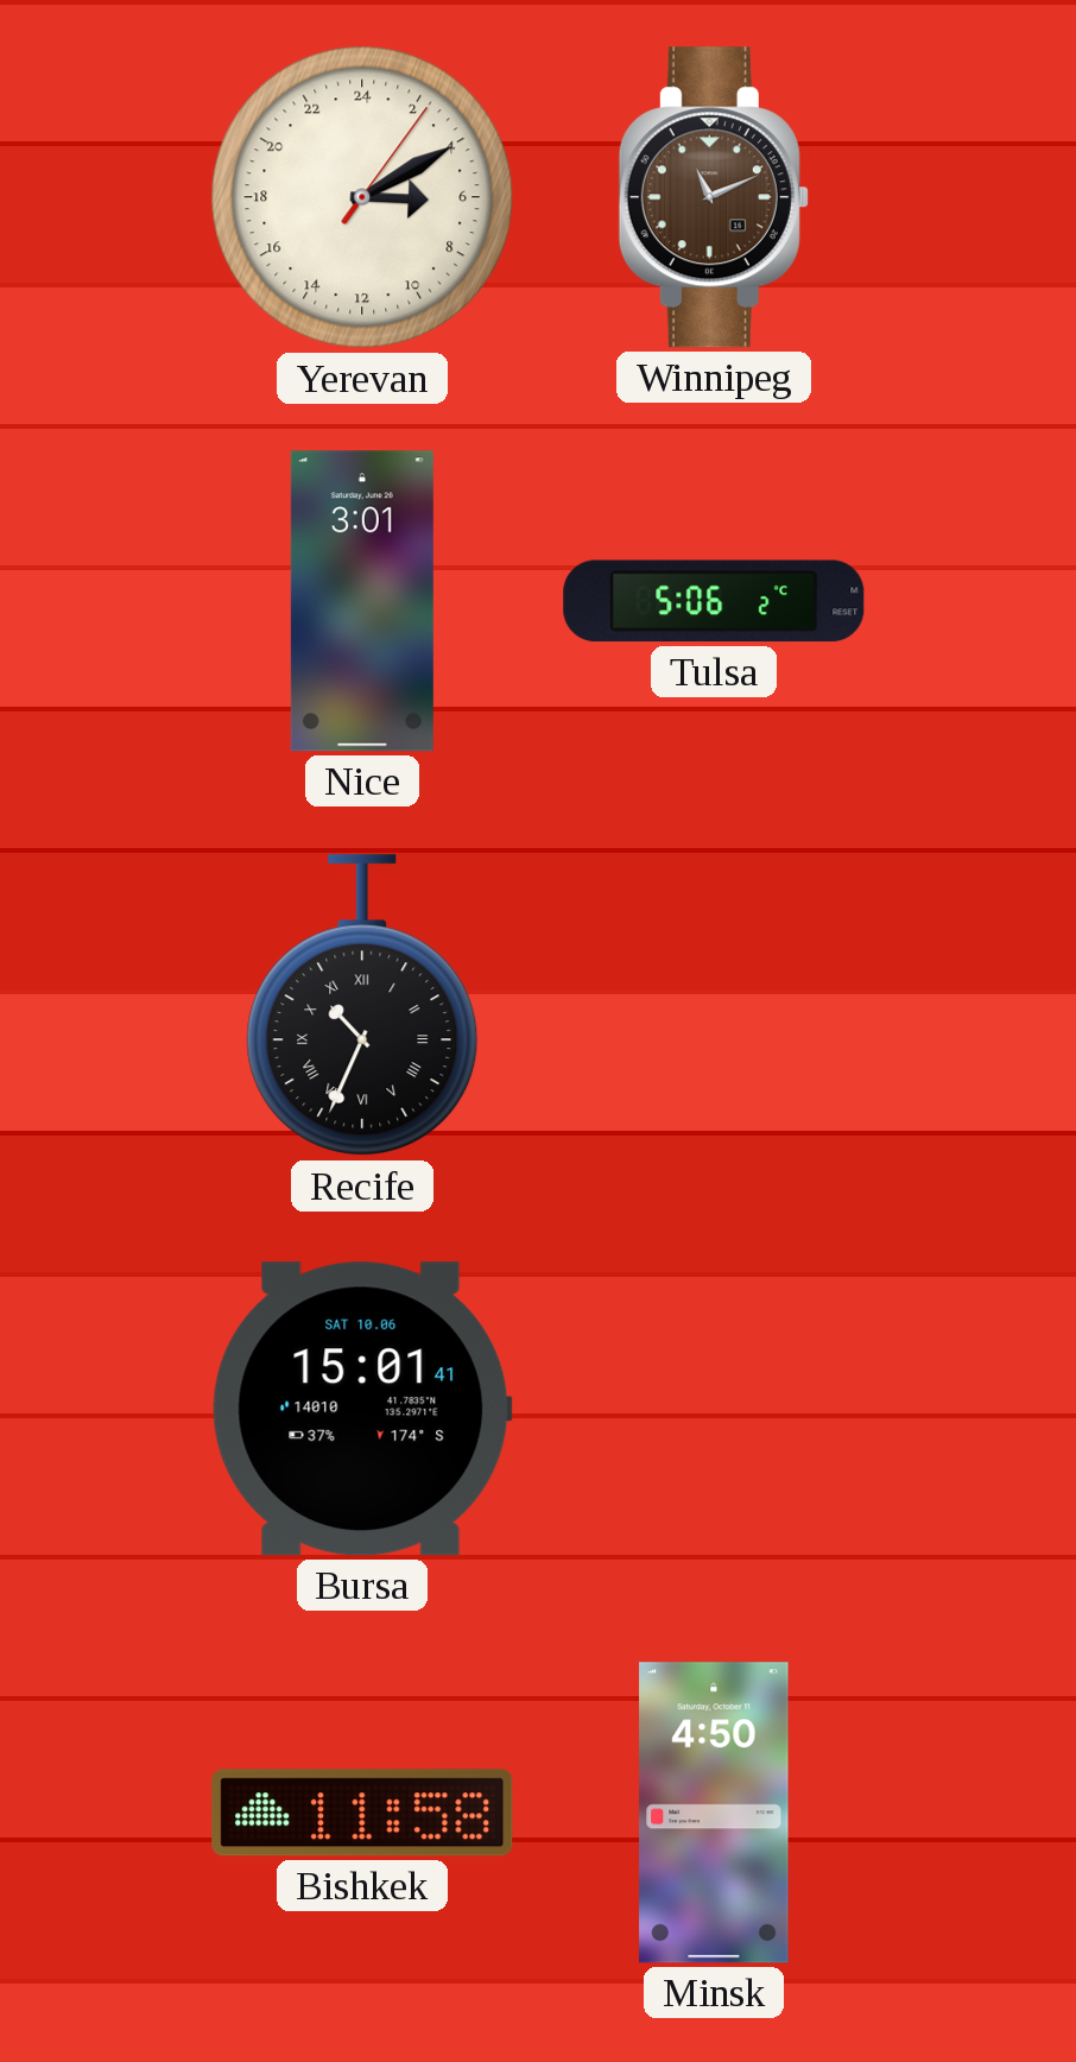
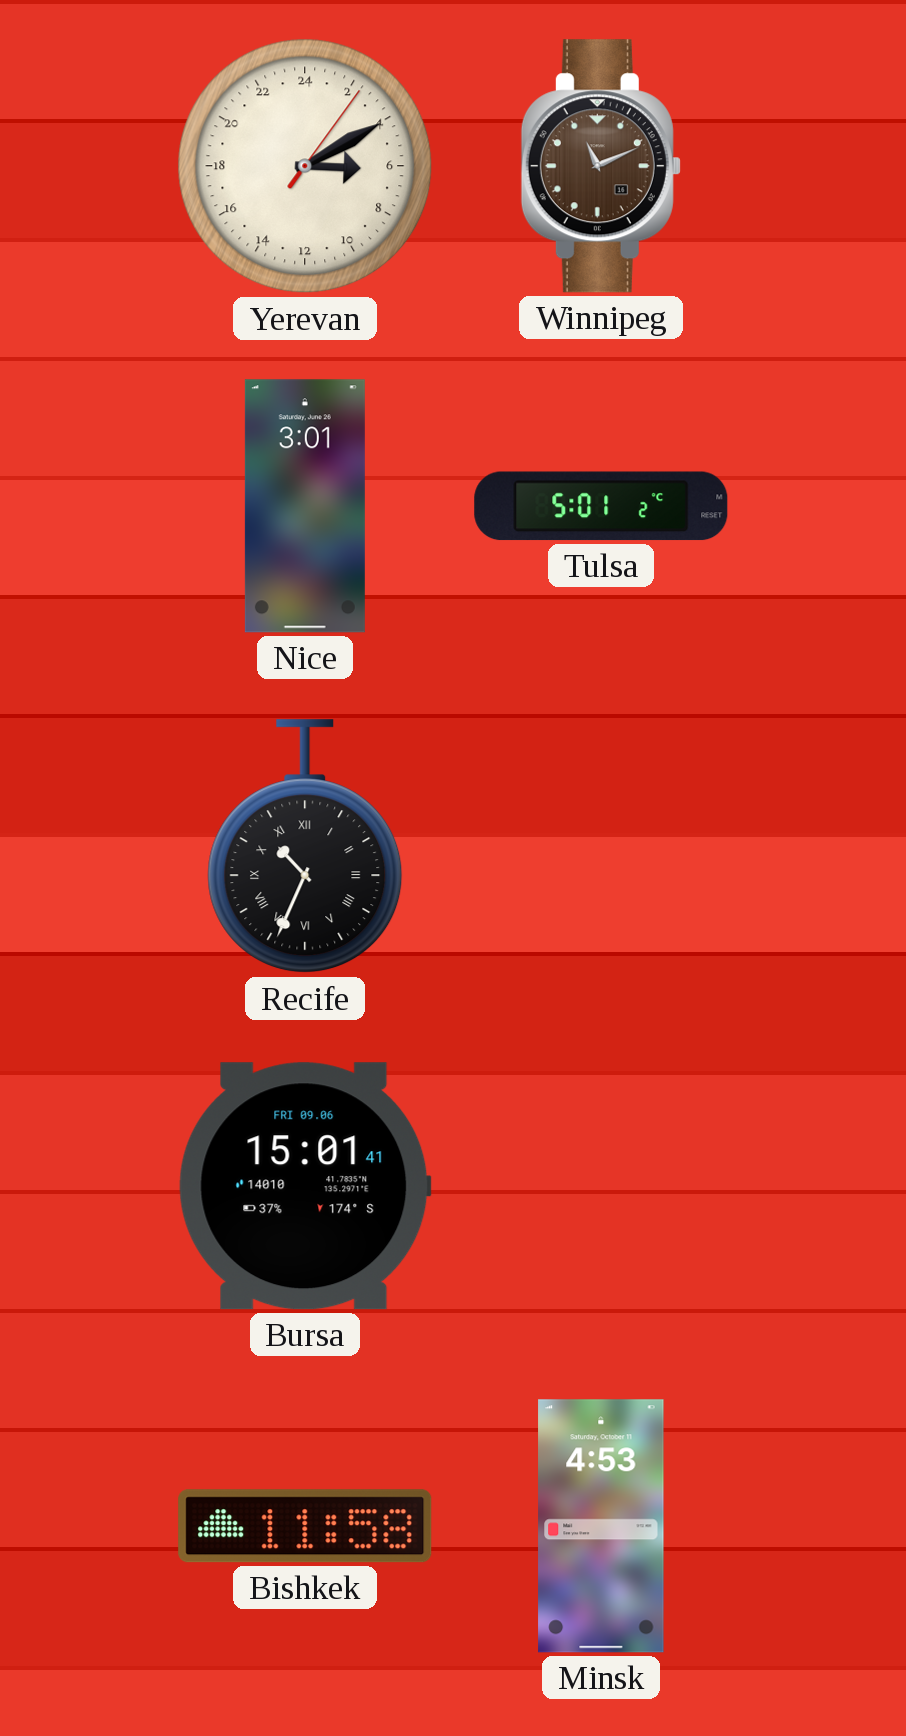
Tulsa: 5:06 -> 5:01 (601, 506)
Bursa date: SAT 10.06 -> FRI 09.06 (305, 1186)
Minsk: 4:50 -> 4:53 (601, 1526)
